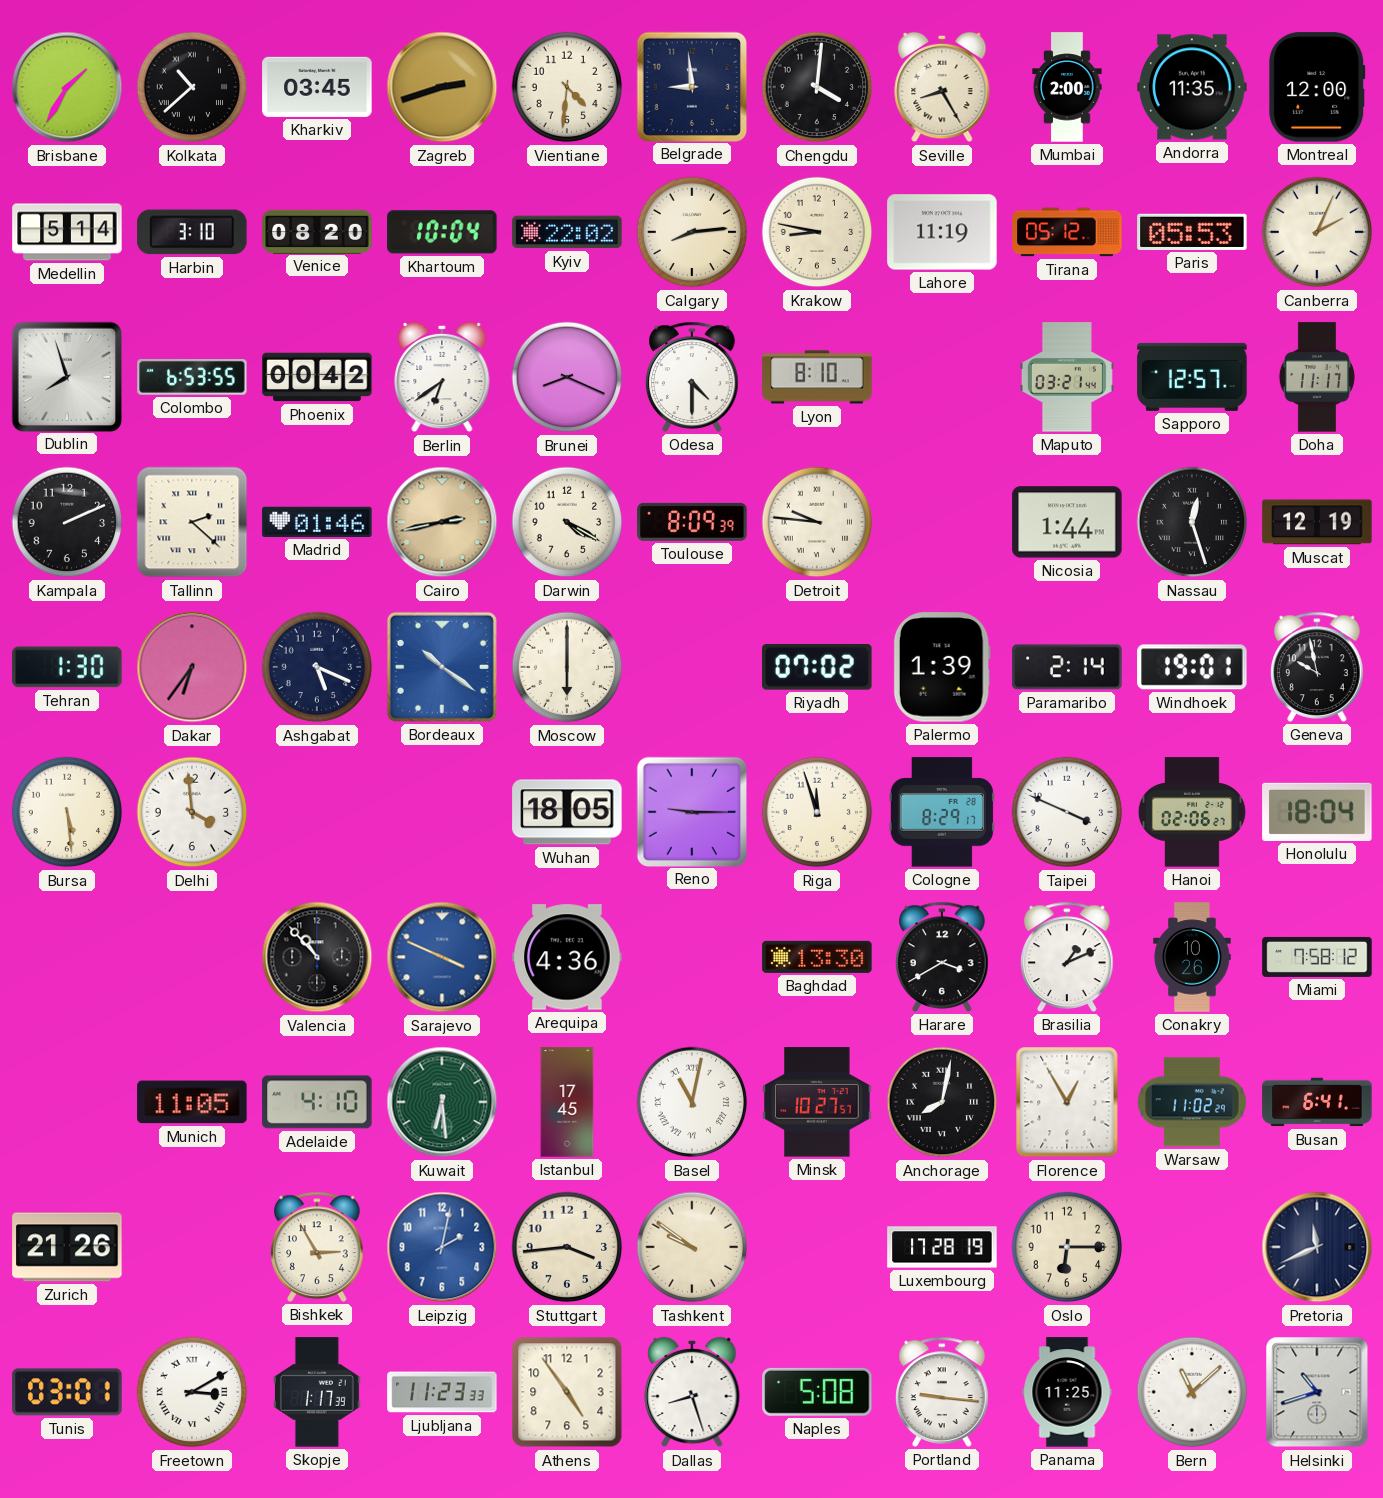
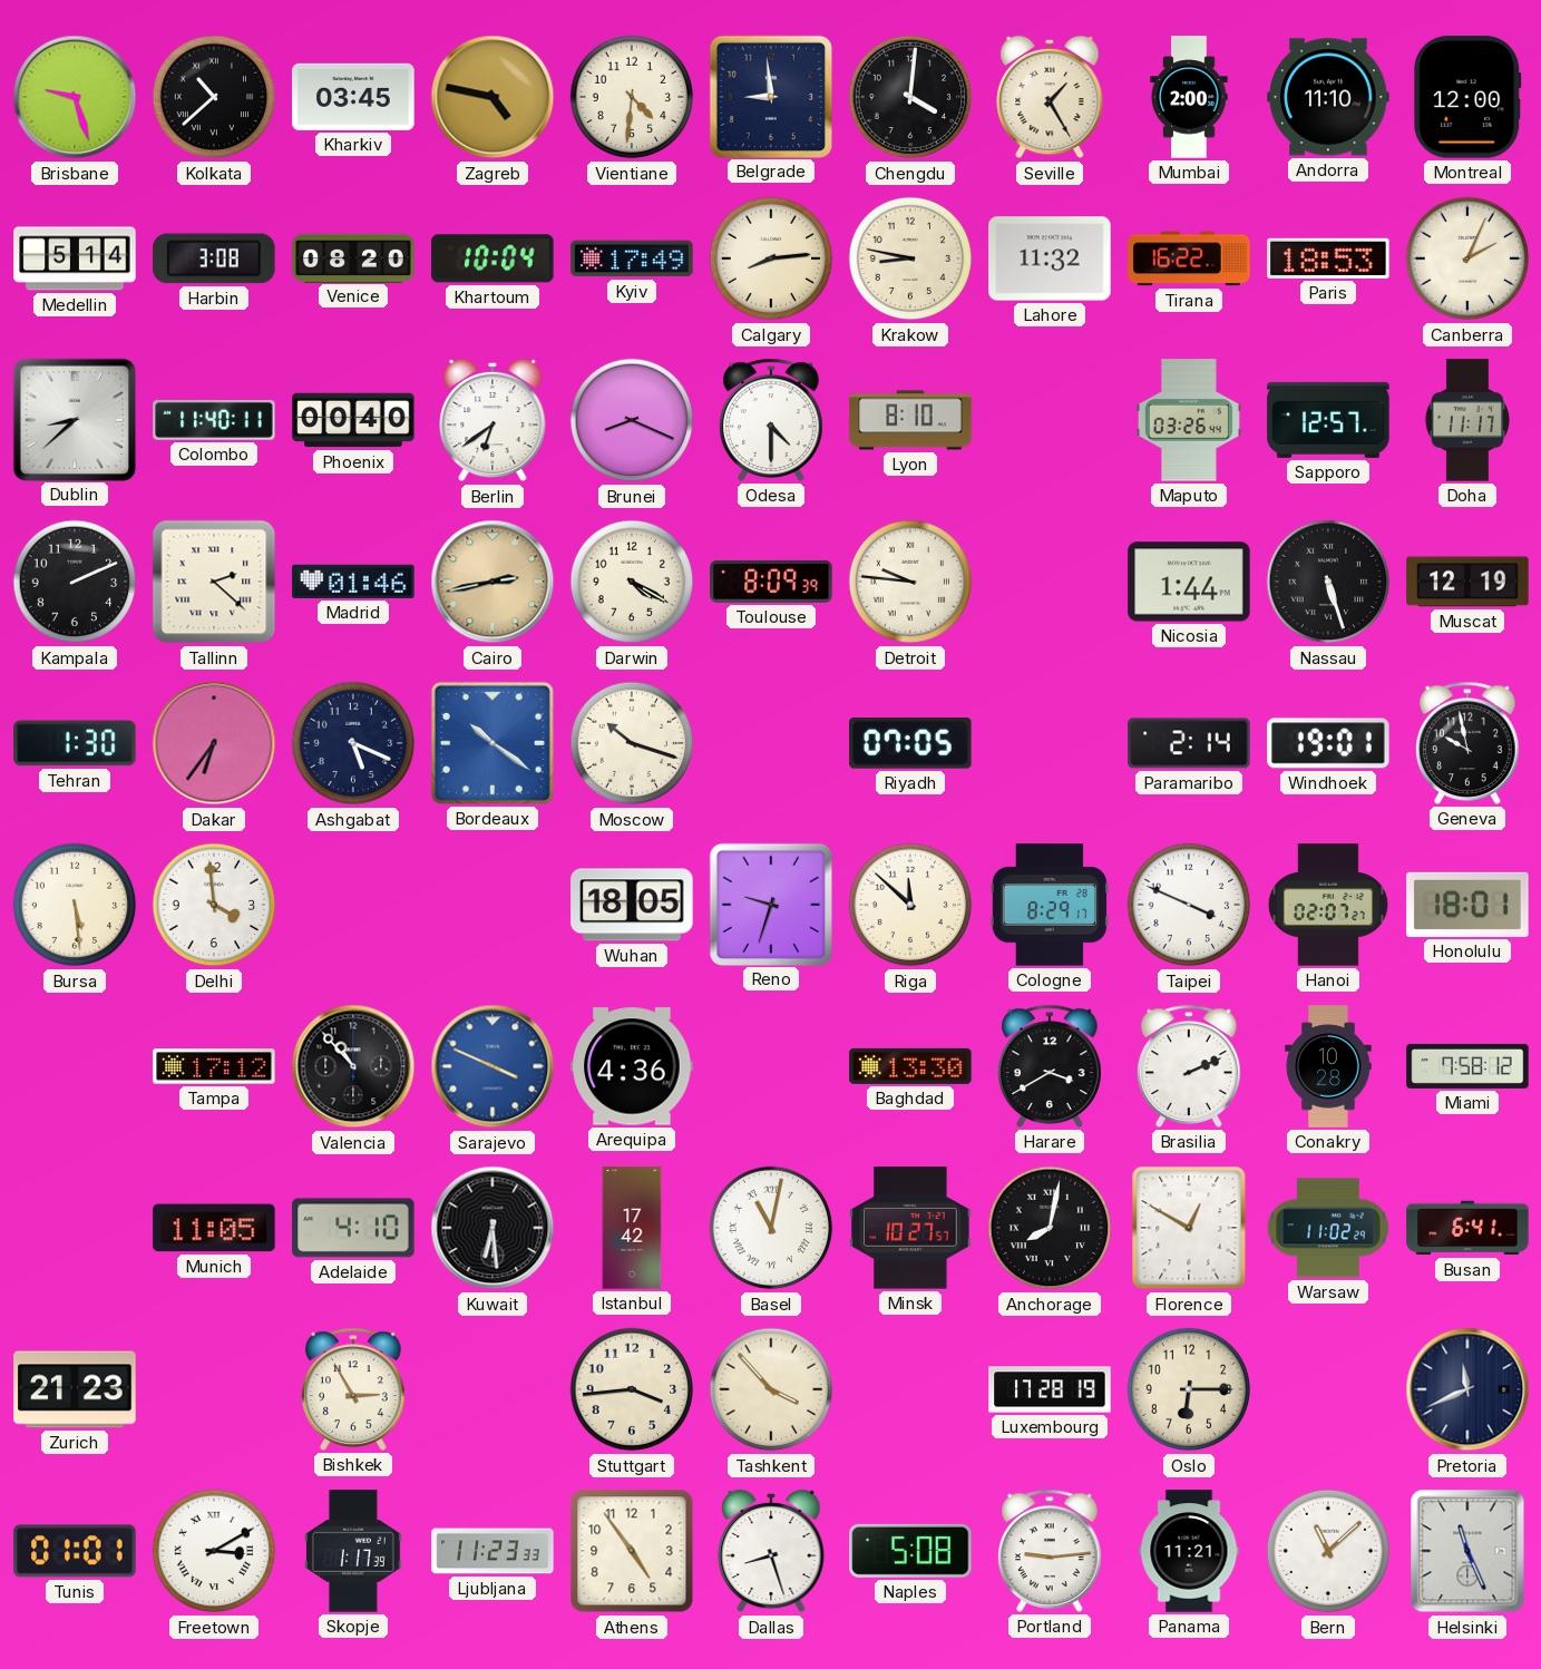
Brisbane: 1:35 -> 9:27 (75, 97)
Zagreb: 2:42 -> 4:47 (492, 97)
Seville: 8:25 -> 1:25 (1050, 97)
Andorra: 11:35 -> 11:10 (1328, 97)
Harbin: 3:10 -> 3:08 (214, 258)
Kyiv: 22:02 -> 17:49 (632, 258)
Lahore: 11:19 -> 11:32 (1050, 258)
Tirana: 05:12 -> 16:22 (1189, 258)
Paris: 05:53 -> 18:53 (1328, 258)
Dublin: 7:57 -> 8:38 (74, 419)
Colombo: 6:53 -> 11:40 (214, 421)
Phoenix: 00:42 -> 00:40 (353, 420)
Maputo: 03:21 -> 03:26 (1189, 420)
Nassau: 12:27 -> 5:27 (1328, 582)
Moscow: 6:00 -> 10:18 (632, 743)
Riyadh: 07:02 -> 07:05 (910, 744)
Palermo: 1:39 -> none (942, 667)
Reno: 9:15 -> 9:33 (770, 904)
Riga: 11:57 -> 11:52 (910, 905)
Hanoi: 02:06 -> 02:07 (1328, 905)
Honolulu: 18:04 -> 18:01 (1467, 905)
Tampa: none -> 17:12 (214, 1066)
Brasilia: 1:11 -> 2:11 (1189, 1066)
Conakry: 10:26 -> 10:28 (1328, 1066)
Kuwait dial: green -> black (492, 1228)
Istanbul: 17:45 -> 17:42 (632, 1228)
Florence: 12:55 -> 12:50 (1189, 1228)
Zurich: 21:26 -> 21:23 (75, 1389)
Leipzig: 2:02 -> none (442, 1247)
Tashkent: 9:51 -> 3:53 (771, 1389)
Tunis: 03:01 -> 01:01 (75, 1551)
Portland: 9:16 -> 9:14 (1050, 1551)
Panama: 11:25 -> 11:21 (1189, 1551)
Helsinki: 10:42 -> 11:26 (1467, 1551)
